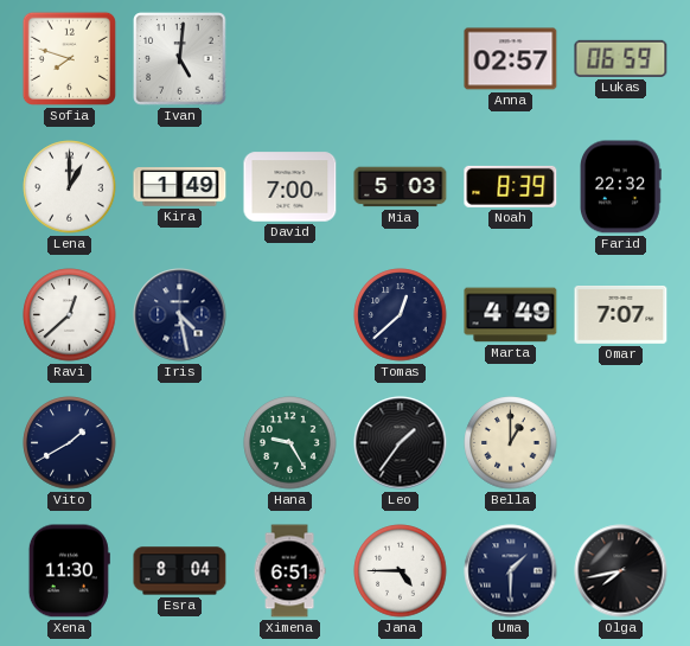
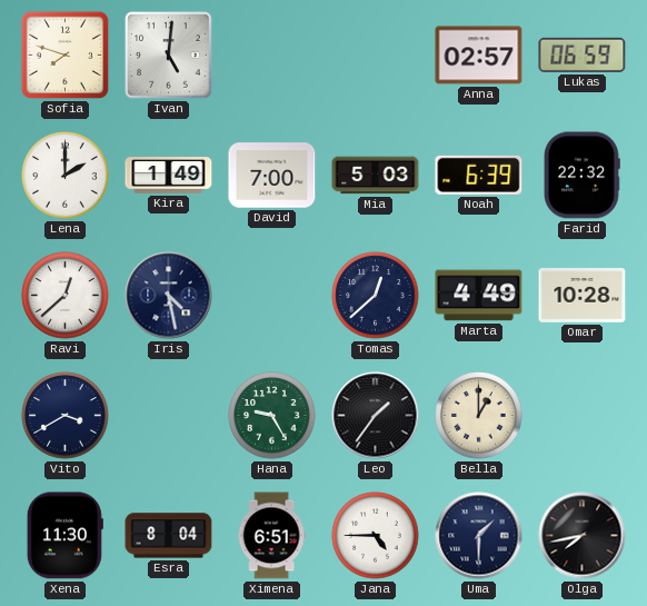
Lena: 1:00 -> 2:00 (66, 176)
Noah: 8:39 -> 6:39 (479, 175)
Omar: 7:07 -> 10:28 (583, 296)
Vito: 1:40 -> 3:40 (66, 416)
